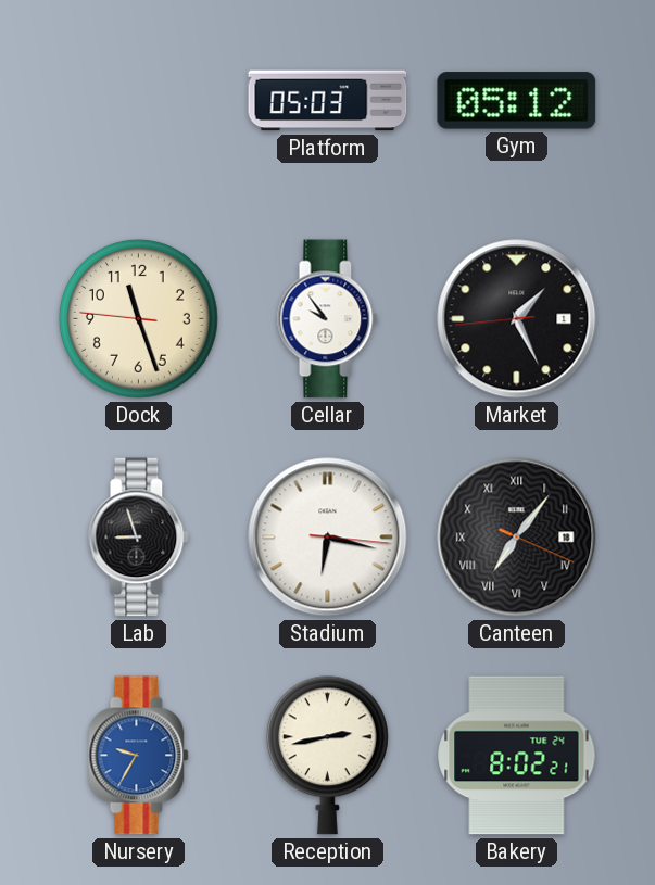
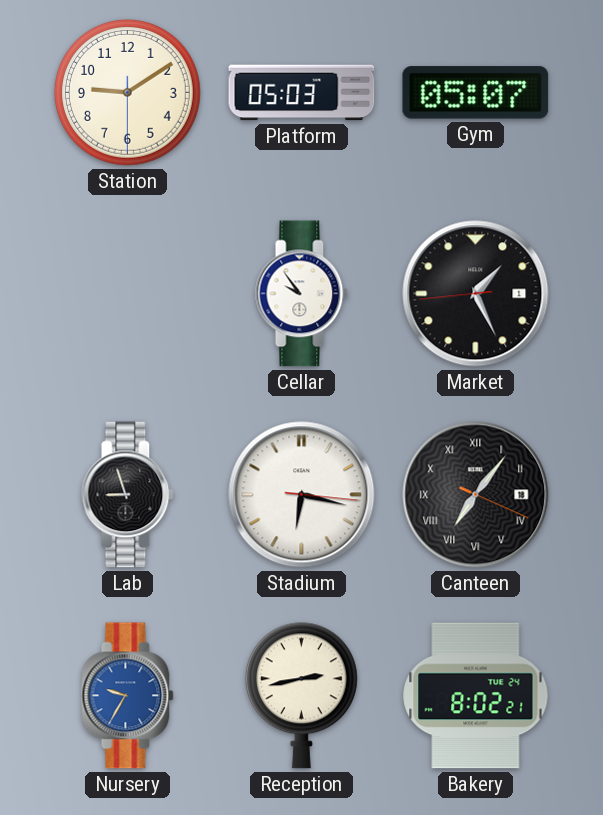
Station: none -> 9:09 (127, 92)
Gym: 05:12 -> 05:07 (476, 93)
Dock: 11:26 -> none (138, 318)
